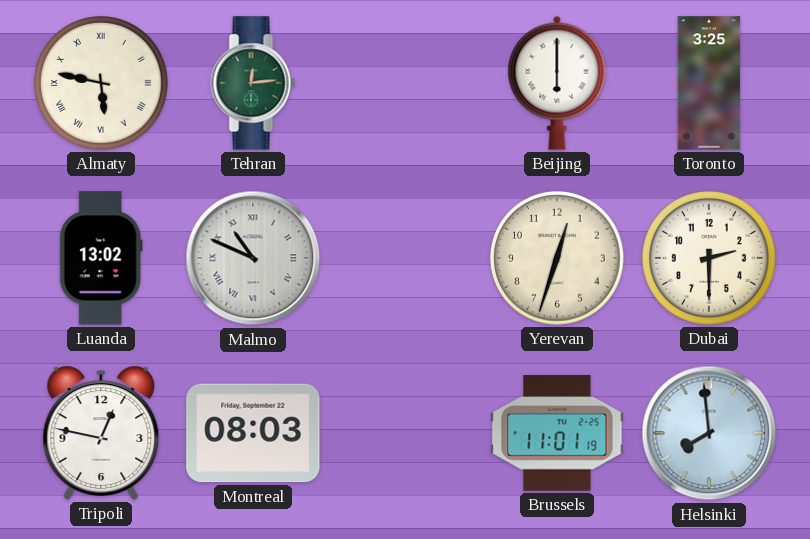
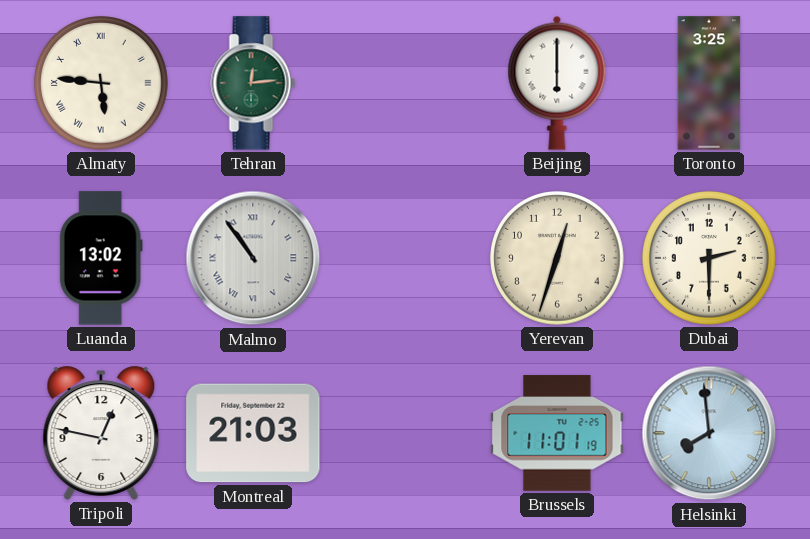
Almaty: 5:47 -> 5:46 (102, 84)
Malmo: 10:49 -> 10:54 (253, 258)
Montreal: 08:03 -> 21:03 (253, 433)
